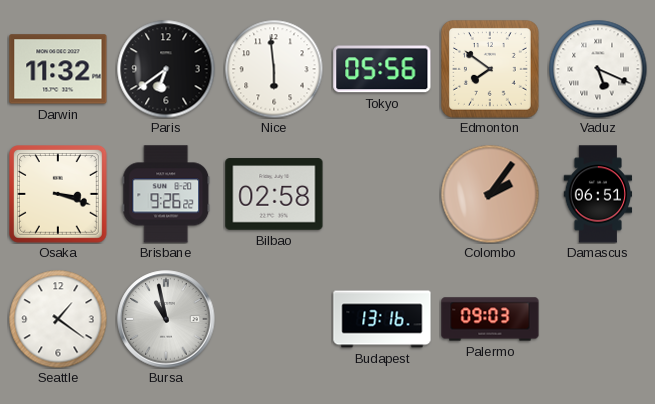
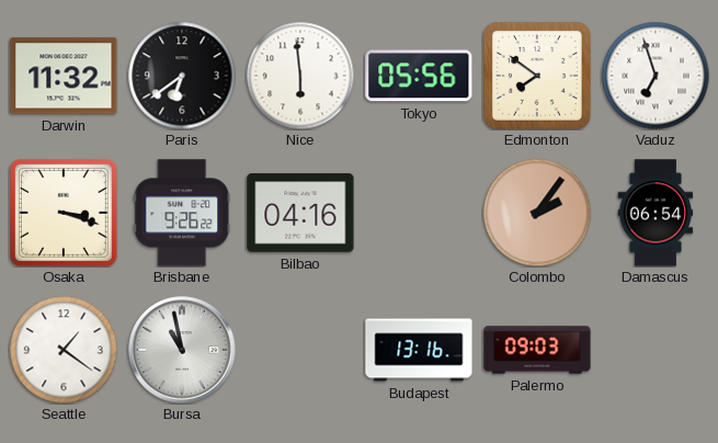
Vaduz: 5:19 -> 6:57 (656, 76)
Bilbao: 02:58 -> 04:16 (300, 213)
Damascus: 06:51 -> 06:54 (656, 213)
